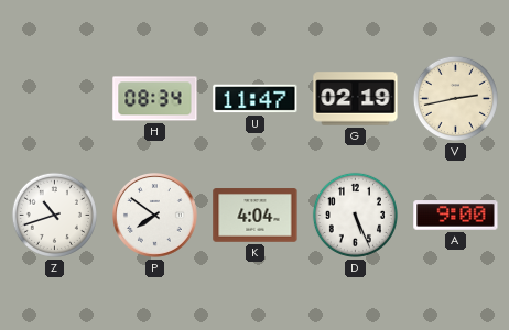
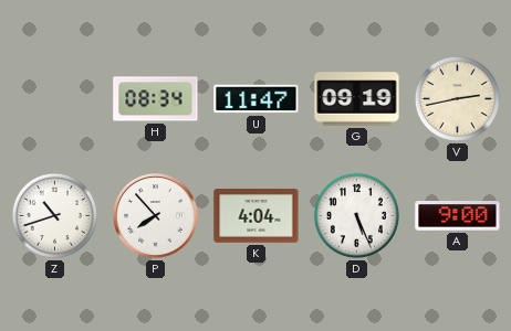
G: 02:19 -> 09:19 (357, 99)
P: 7:51 -> 7:53 (156, 216)
